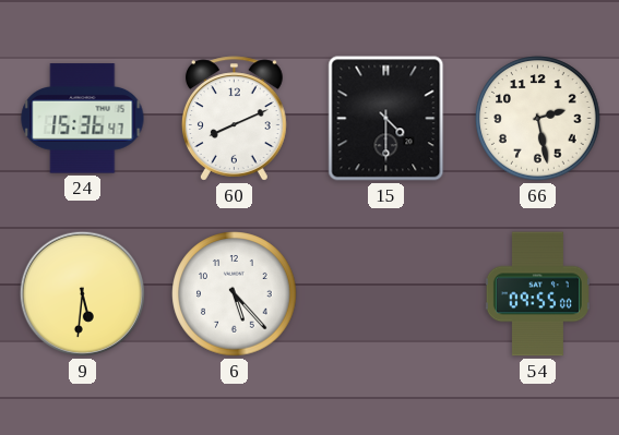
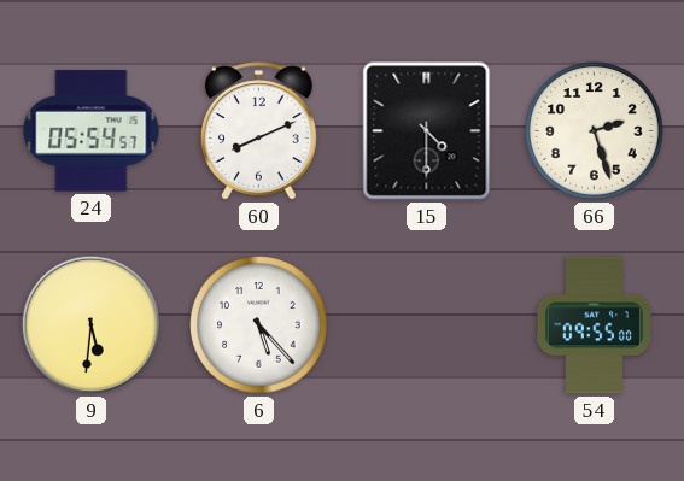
24: 15:36 -> 05:54 (92, 131)
66: 2:28 -> 2:27 (595, 131)
